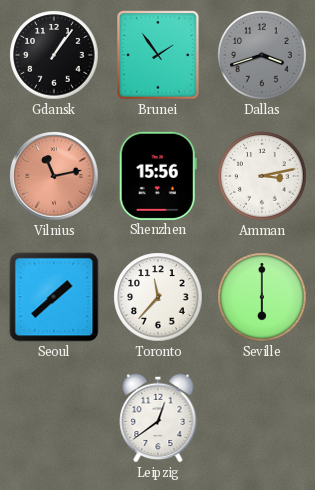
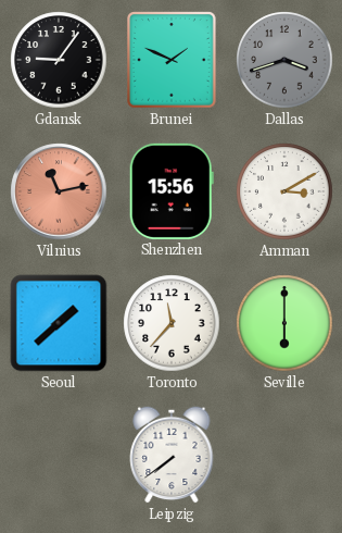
Gdansk: 1:06 -> 9:06 (59, 60)
Brunei: 1:54 -> 1:49 (173, 61)
Amman: 3:13 -> 3:10 (284, 191)
Leipzig: 12:39 -> 7:39 (172, 455)
